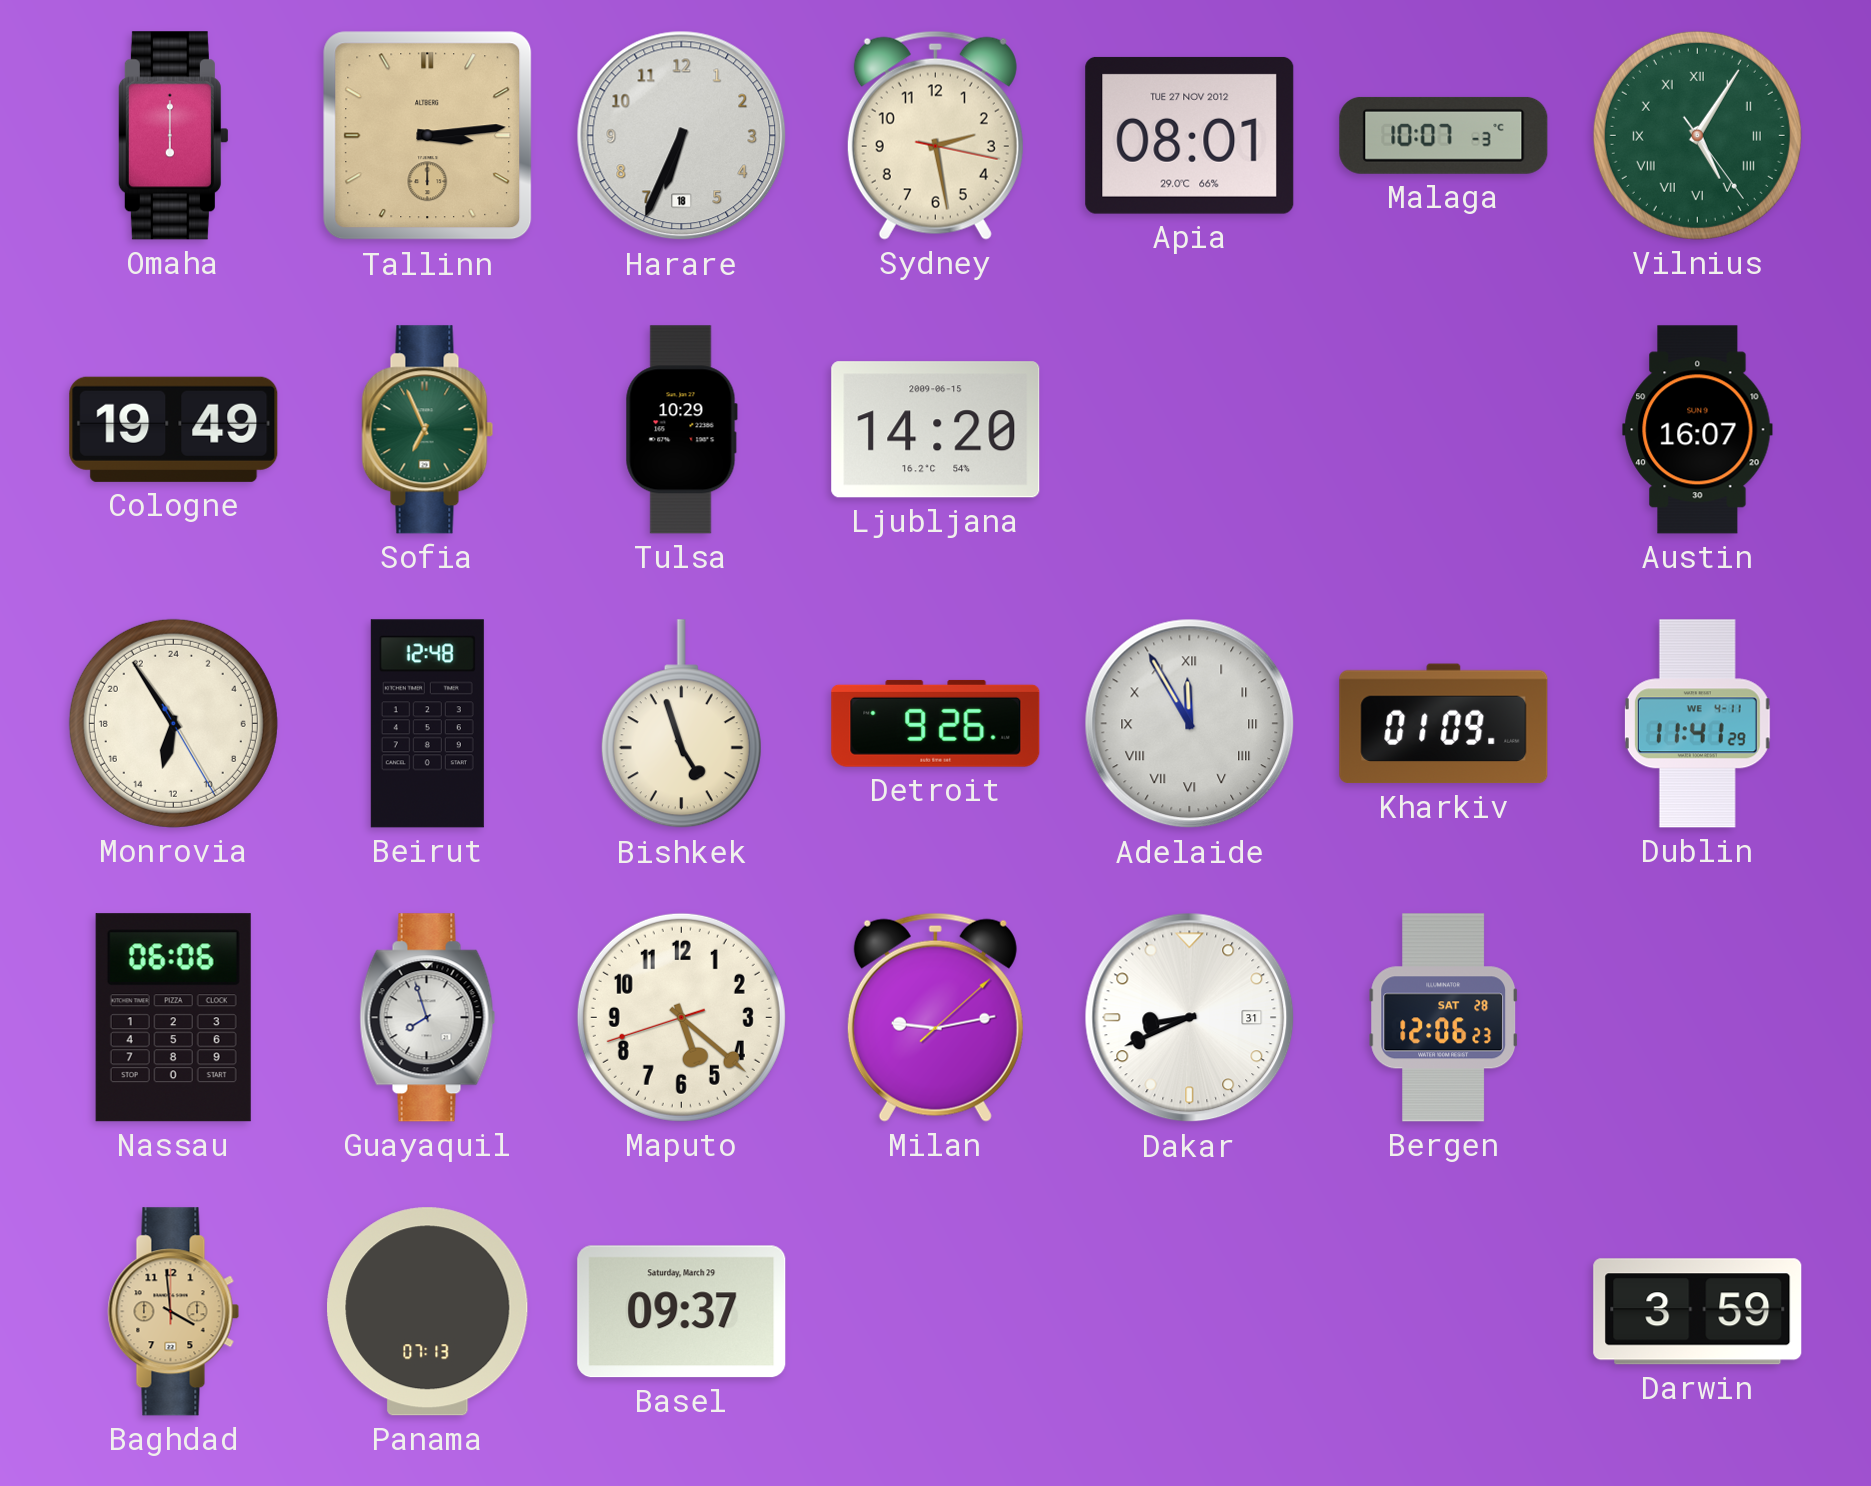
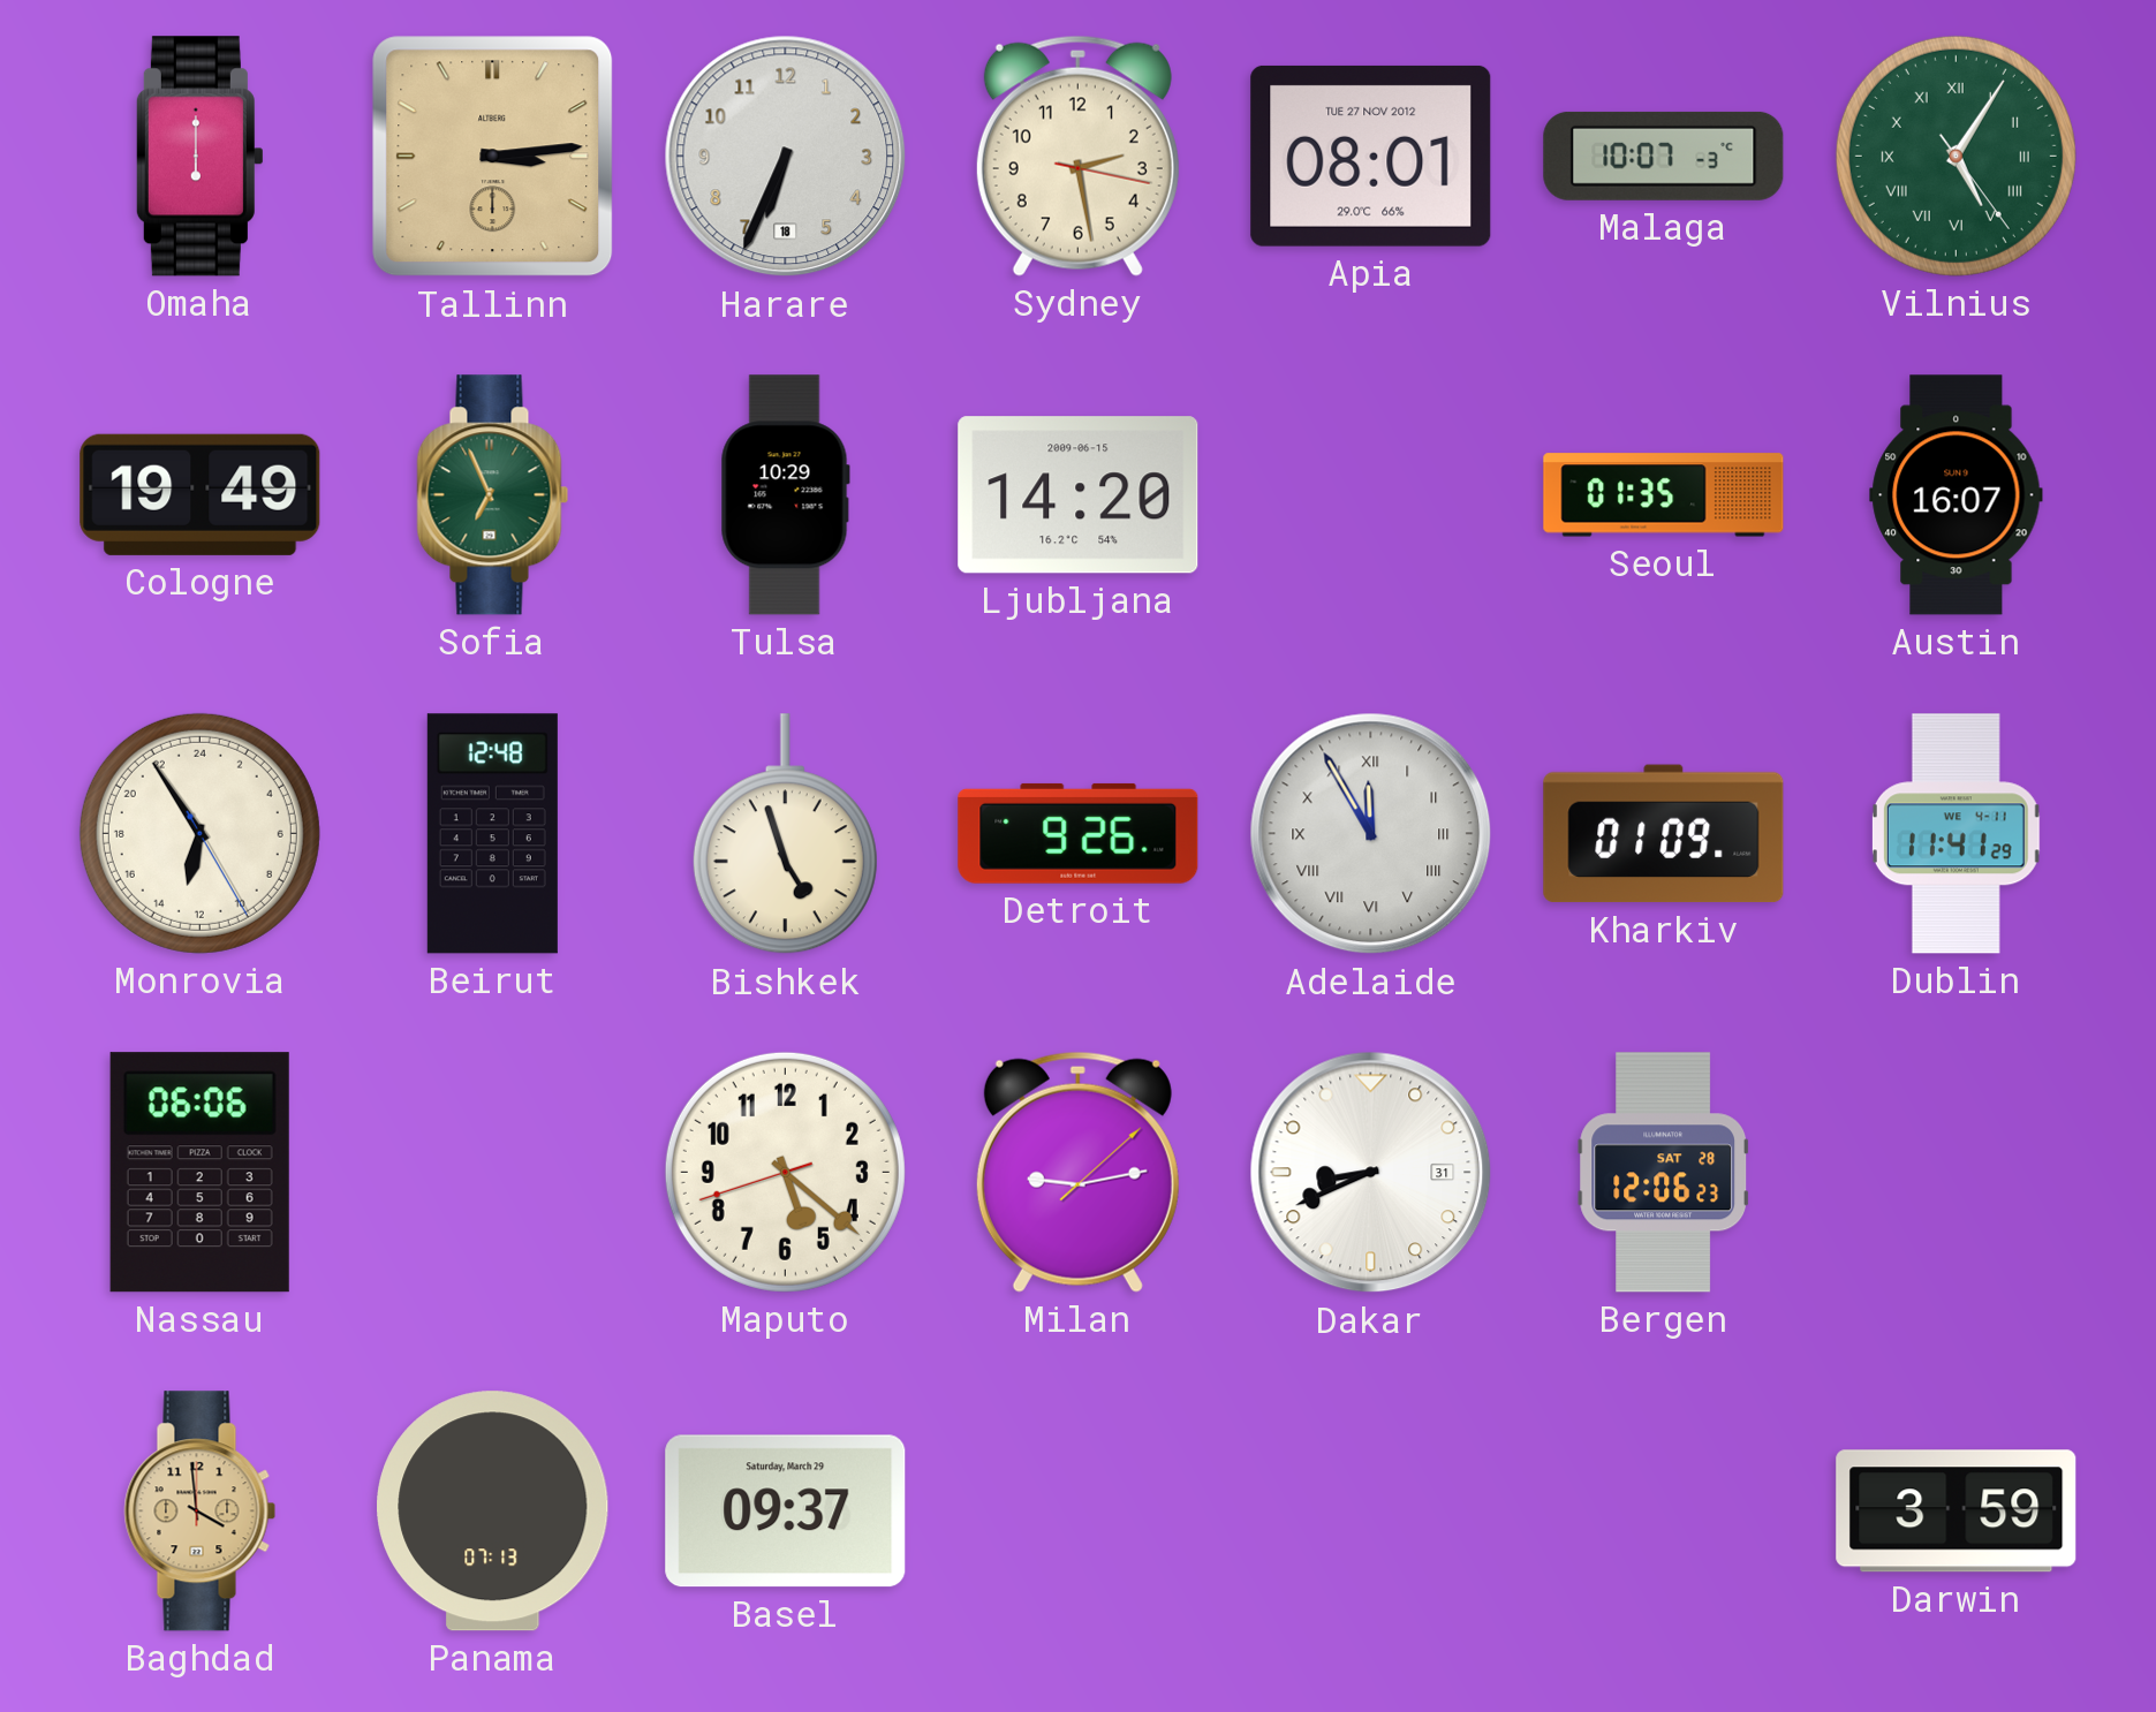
Seoul: none -> 01:35 (1664, 495)
Guayaquil: 7:57 -> none (428, 1018)
